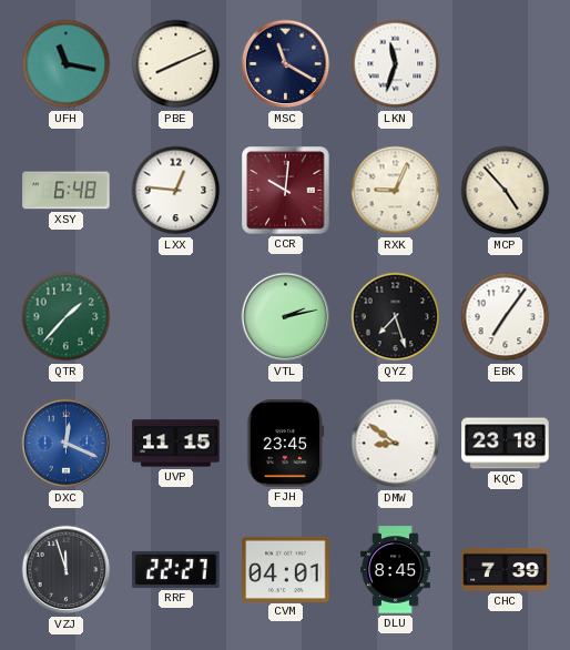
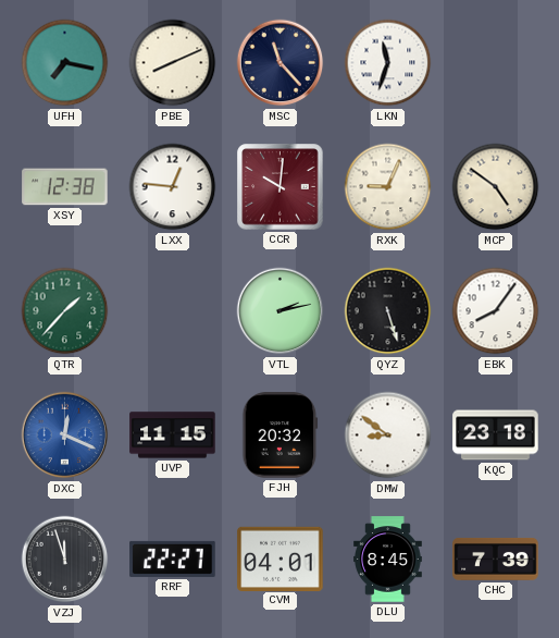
UFH: 11:17 -> 7:17 (65, 63)
MSC: 11:20 -> 11:23 (281, 63)
XSY: 6:48 -> 12:38 (65, 187)
MCP: 4:53 -> 4:51 (496, 187)
QYZ: 7:27 -> 5:27 (388, 311)
EBK: 7:06 -> 8:06 (496, 311)
FJH: 23:45 -> 20:32 (281, 435)
